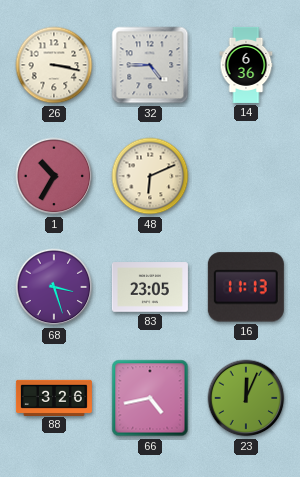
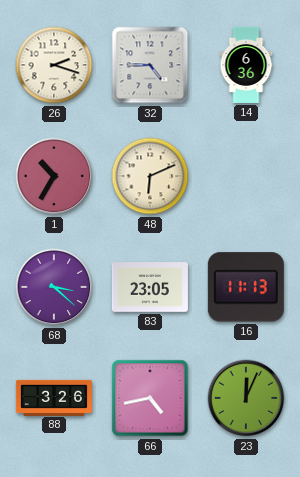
26: 3:17 -> 2:18 (54, 65)
68: 3:27 -> 3:22 (54, 287)
